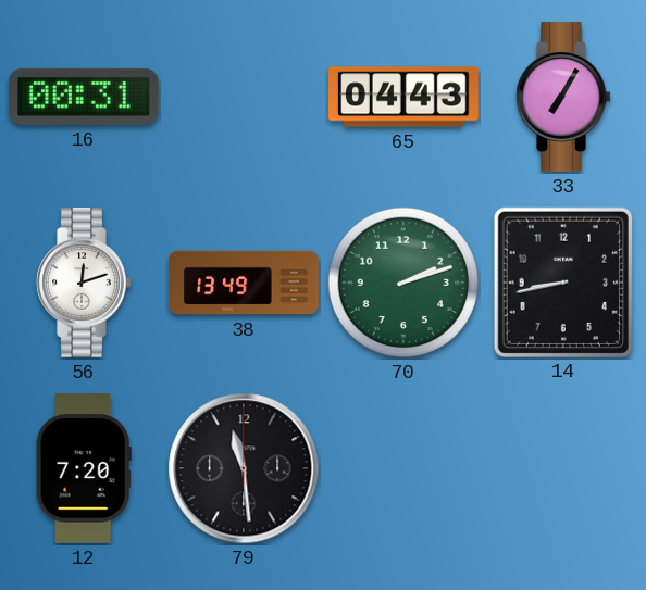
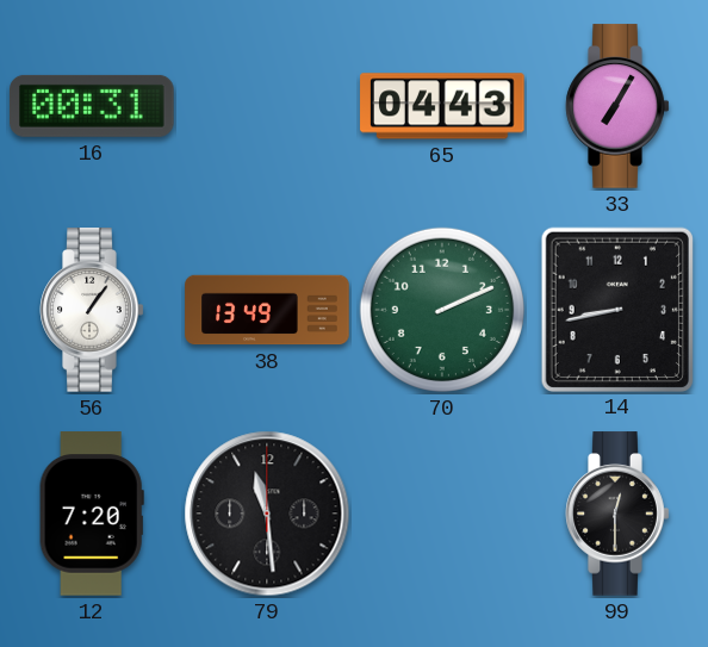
56: 12:12 -> 1:06 (92, 310)
70: 2:12 -> 2:11 (442, 310)
99: none -> 12:30 (617, 514)
